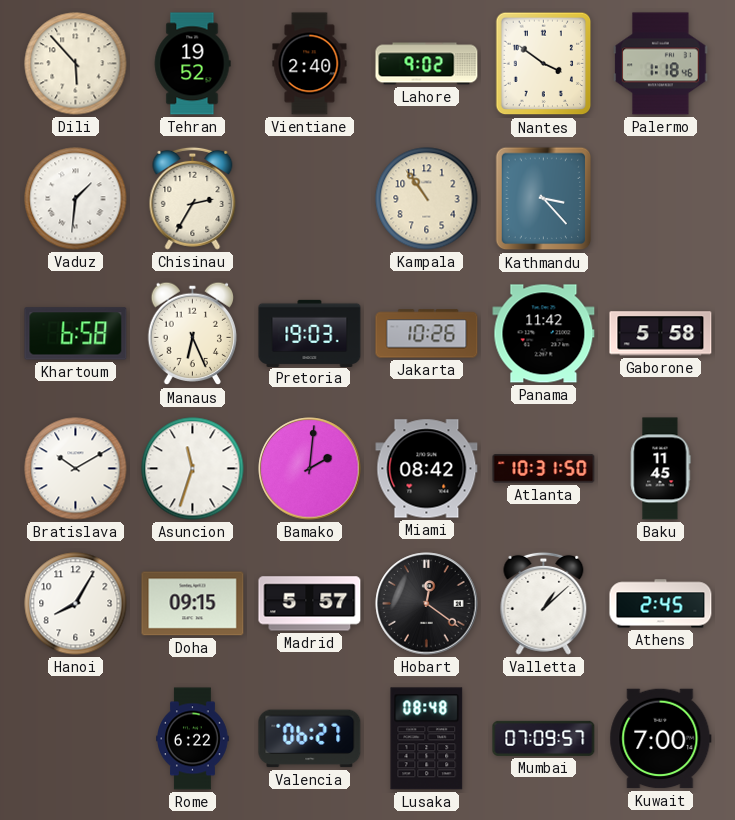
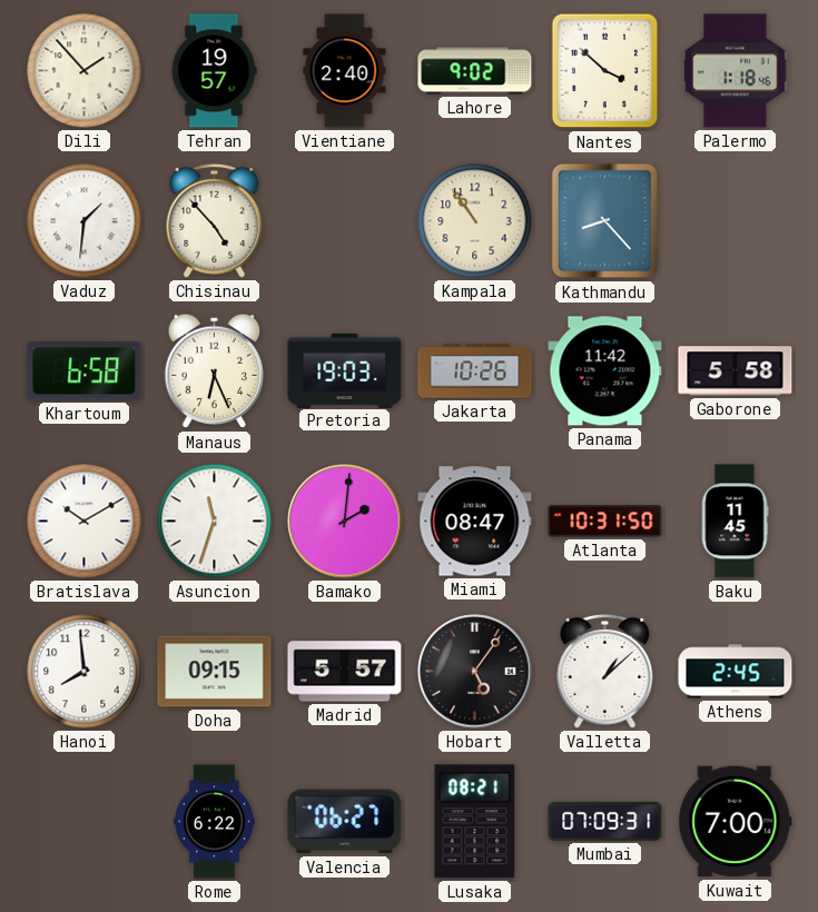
Dili: 5:53 -> 1:53 (85, 71)
Tehran: 19:52 -> 19:57 (214, 71)
Nantes: 3:51 -> 3:52 (605, 71)
Chisinau: 2:35 -> 4:53 (215, 220)
Kathmandu: 3:23 -> 8:23 (605, 221)
Miami: 08:42 -> 08:47 (475, 522)
Hanoi: 8:05 -> 7:59 (85, 672)
Hobart: 12:21 -> 5:06 (475, 672)
Lusaka: 08:48 -> 08:21 (475, 822)
Mumbai: 07:09:57 -> 07:09:31 (605, 821)
